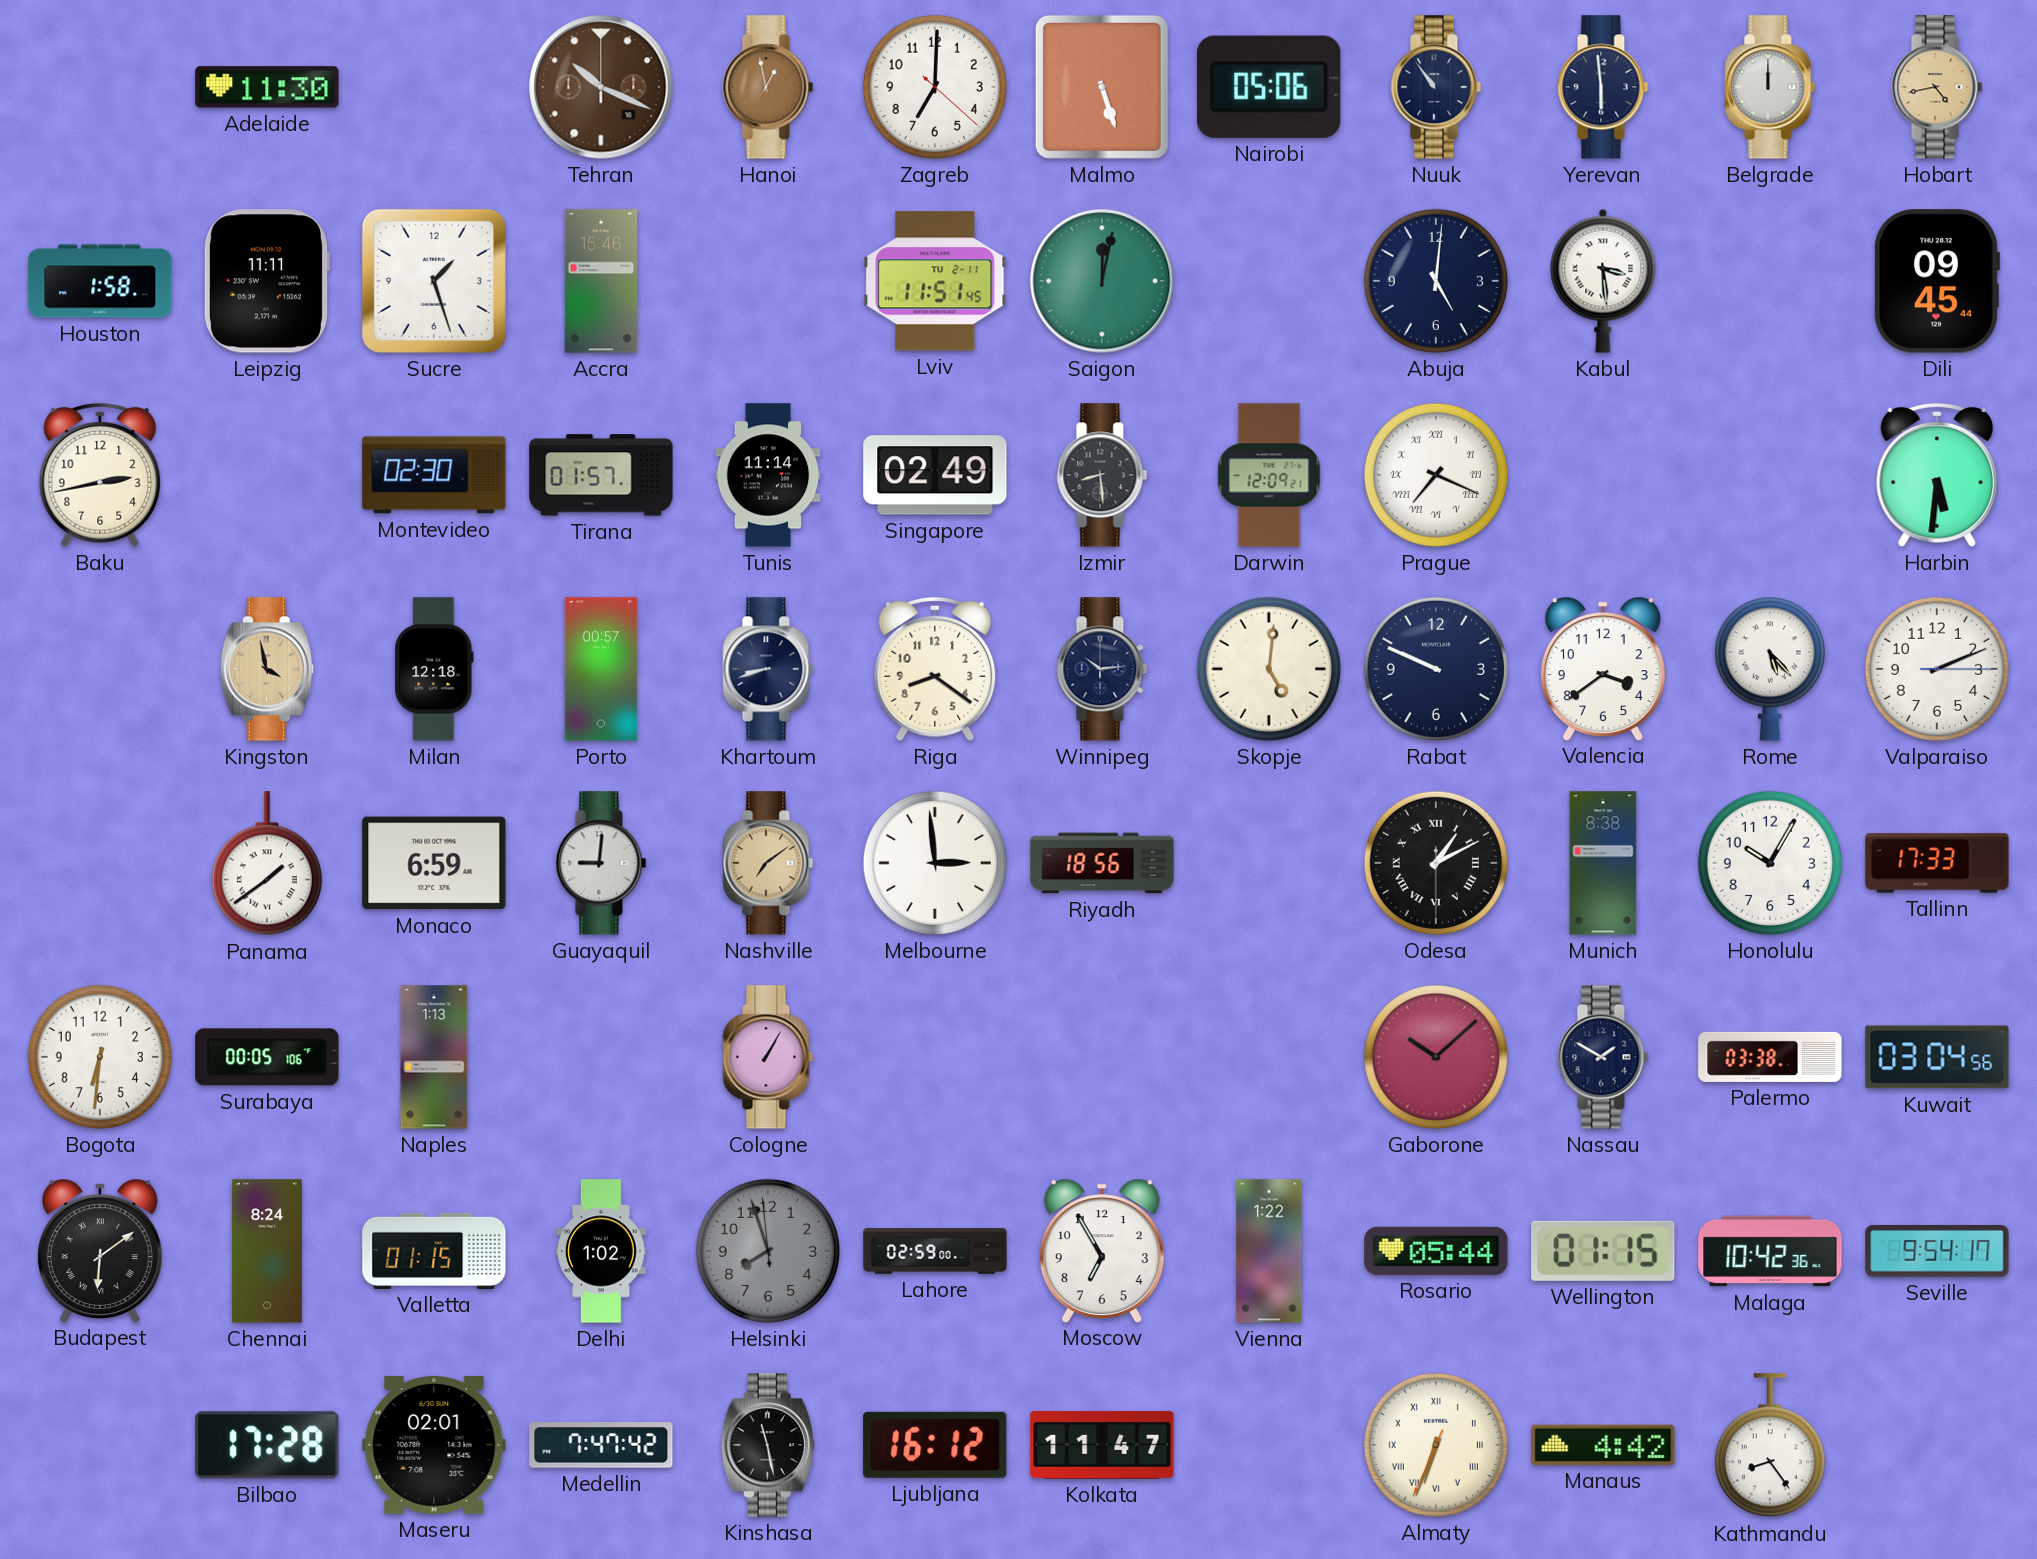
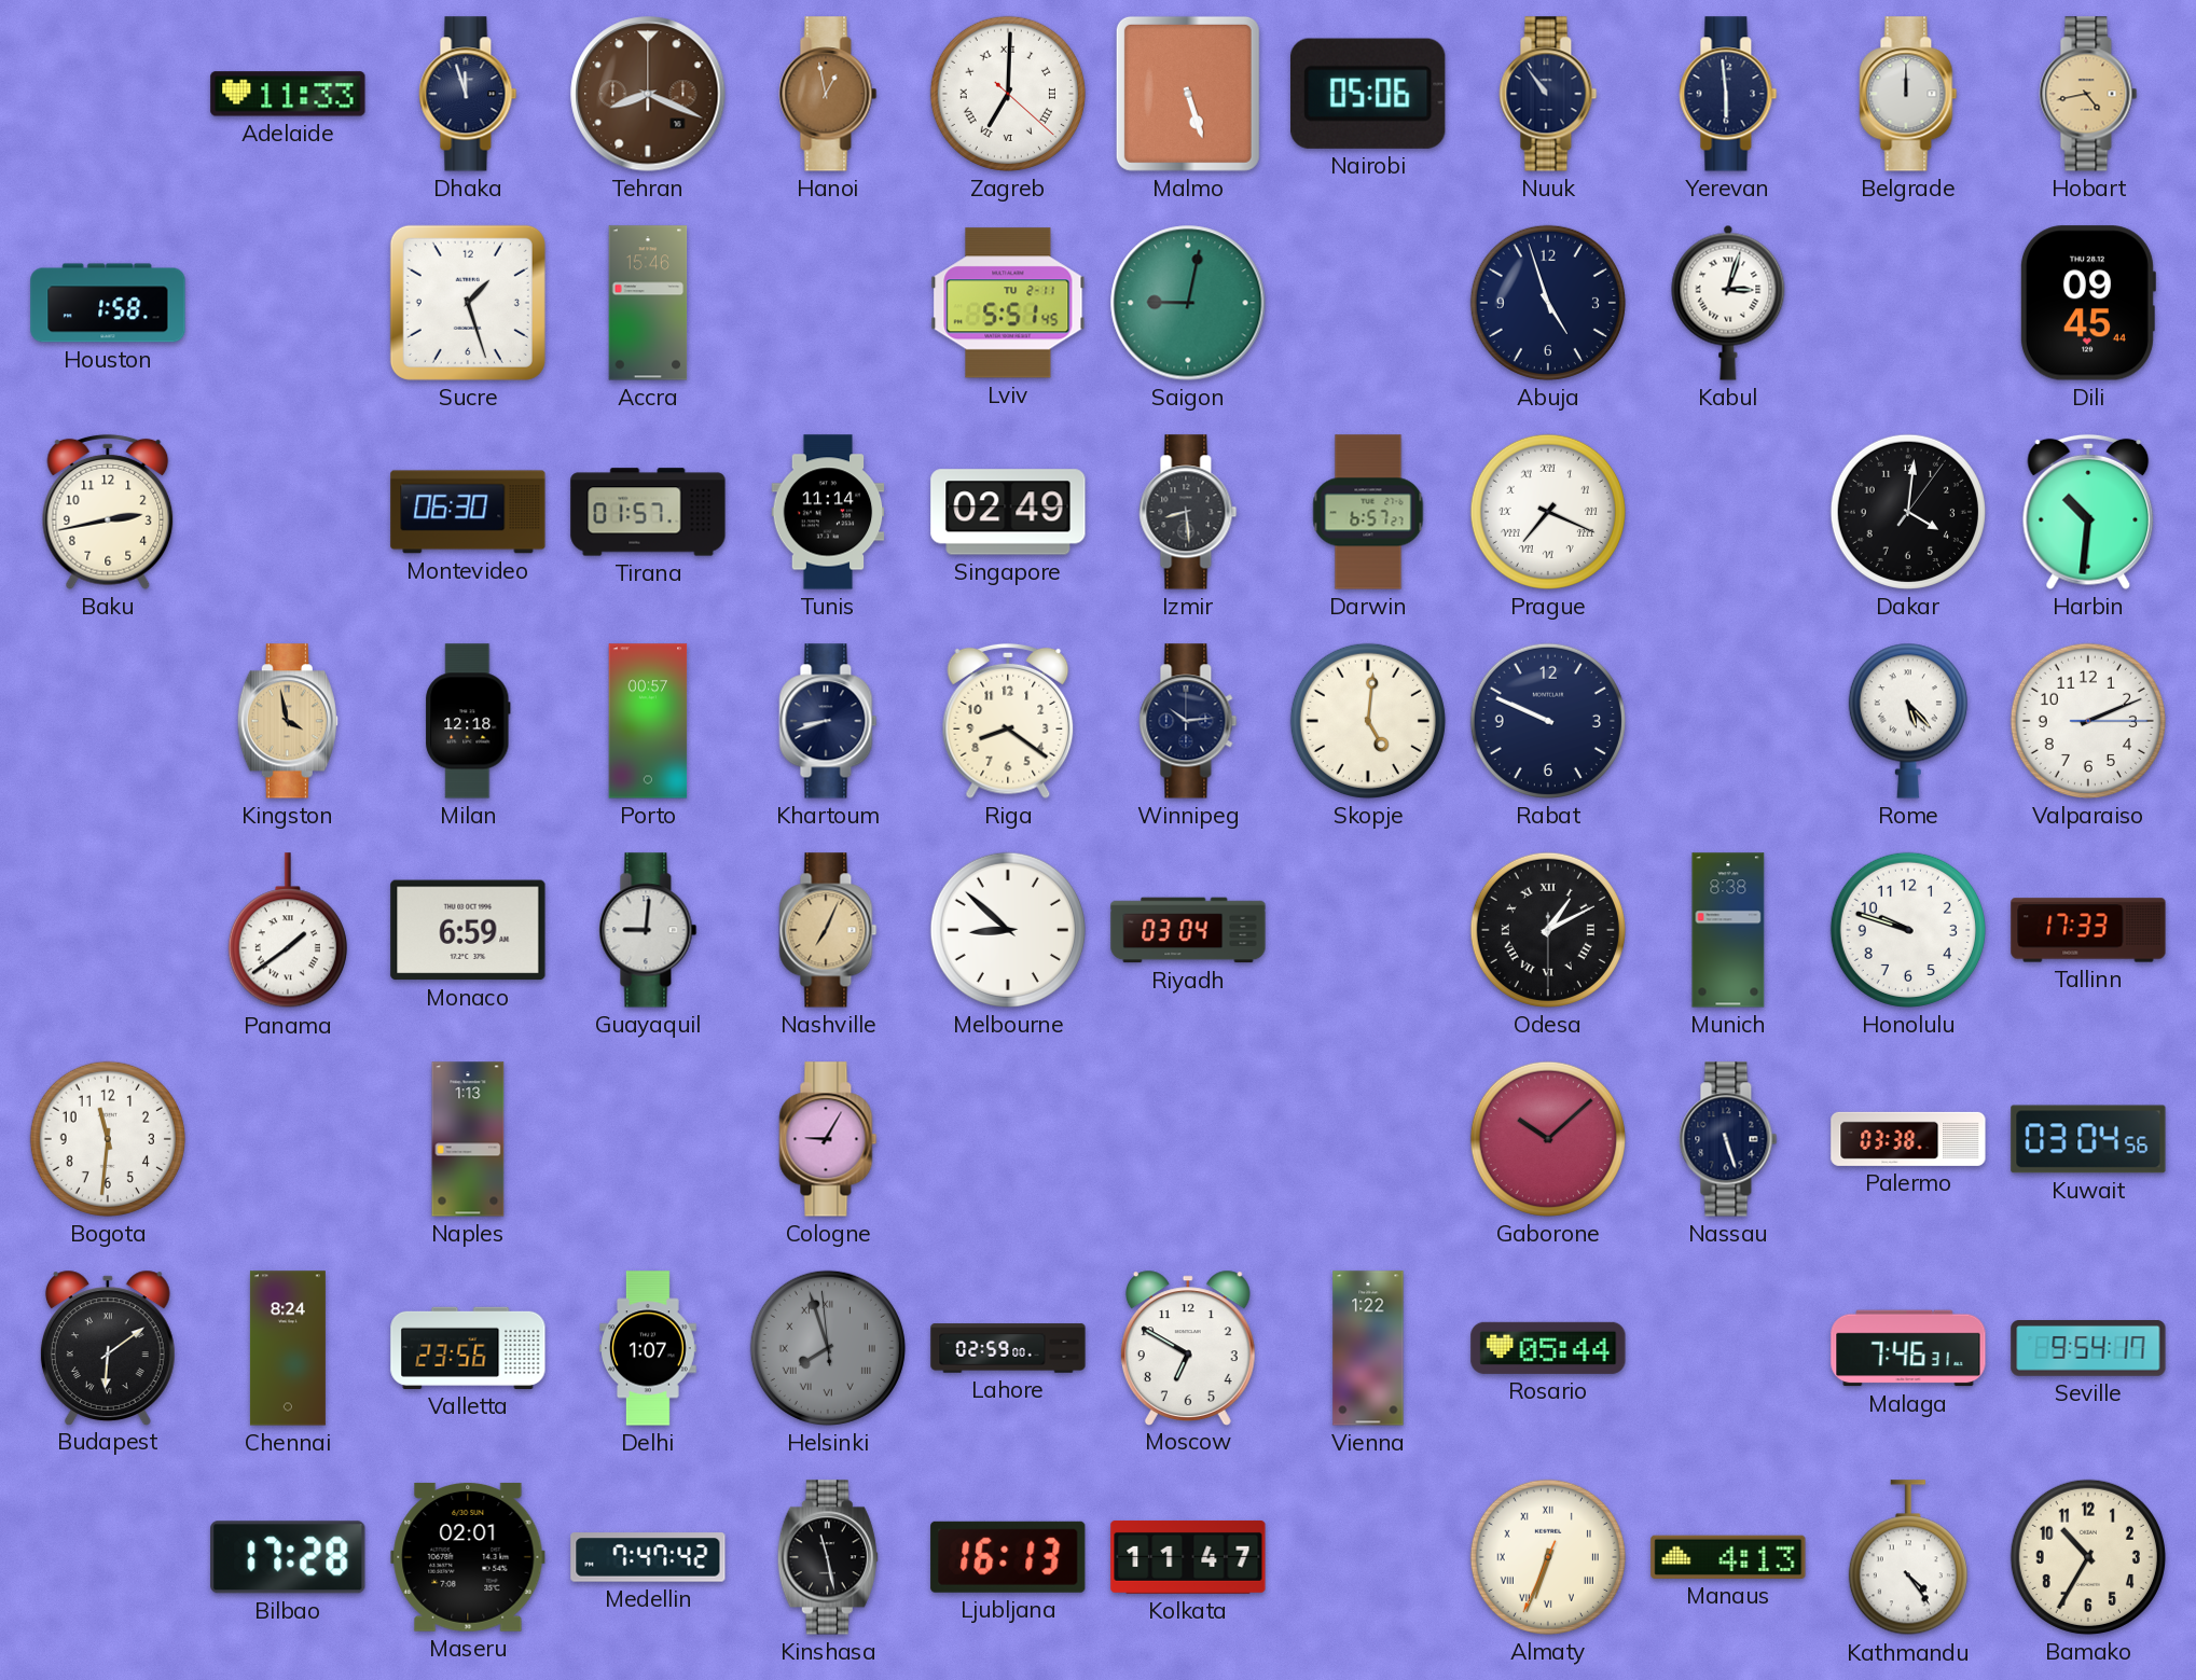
Adelaide: 11:30 -> 11:33 (288, 94)
Dhaka: none -> 11:57 (468, 94)
Tehran: 10:19 -> 8:19 (648, 94)
Zagreb numerals: Arabic -> Roman (1008, 94)
Leipzig: 11:11 -> none (266, 281)
Lviv: 11:51 -> 5:51 (1008, 303)
Saigon: 12:02 -> 9:02 (1188, 303)
Abuja: 5:01 -> 4:57 (1548, 303)
Kabul: 3:29 -> 3:03 (1728, 303)
Montevideo: 02:30 -> 06:30 (468, 512)
Darwin: 12:09 -> 6:57 (1368, 512)
Dakar: none -> 4:01 (1908, 512)
Harbin: 5:31 -> 10:31 (2088, 512)
Valencia: 3:39 -> none (1603, 668)
Nashville: 7:09 -> 7:04 (828, 930)
Melbourne: 2:59 -> 8:52 (1008, 930)
Riyadh: 18:56 -> 03:04 (1188, 930)
Honolulu: 10:05 -> 9:48 (1908, 930)
Bogota: 6:31 -> 11:31 (108, 1139)
Surabaya: 00:05 -> none (267, 1057)
Cologne: 1:05 -> 9:05 (828, 1139)
Nassau: 1:50 -> 5:27 (1728, 1139)
Valletta: 01:15 -> 23:56 (468, 1348)
Delhi: 1:02 -> 1:07 (649, 1348)
Helsinki numerals: Arabic -> Roman (828, 1348)
Moscow: 6:55 -> 6:50 (1188, 1347)
Wellington: 01:15 -> none (1603, 1251)
Malaga: 10:42 -> 7:46 (1908, 1348)
Ljubljana: 16:12 -> 16:13 (1008, 1557)
Manaus: 4:42 -> 4:13 (1728, 1557)
Kathmandu: 8:24 -> 4:24 (1908, 1558)
Bamako: none -> 10:35 (2088, 1557)
